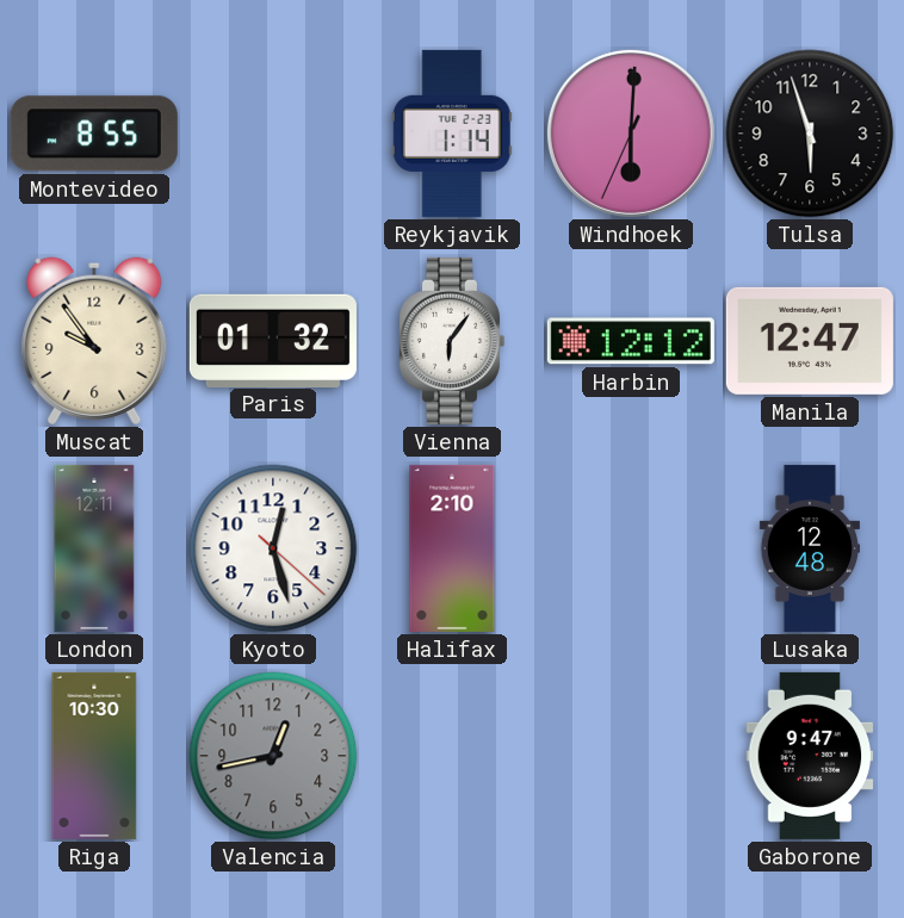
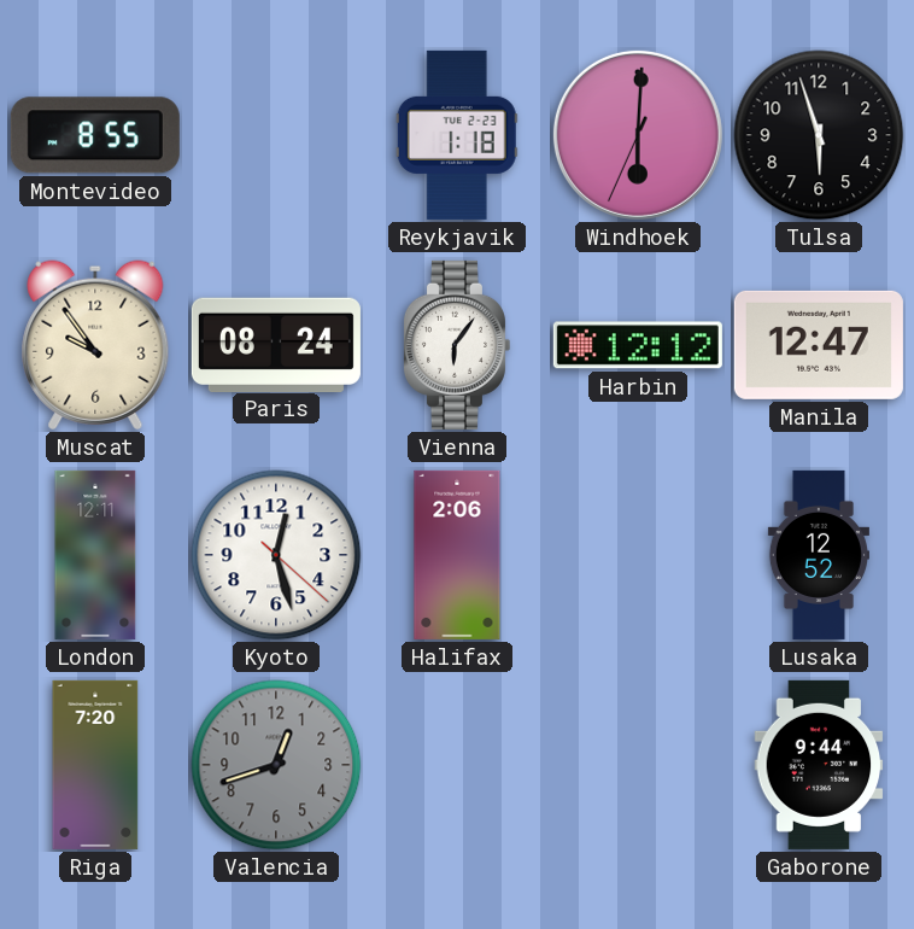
Reykjavik: 1:14 -> 1:18 (457, 135)
Paris: 01:32 -> 08:24 (276, 344)
Halifax: 2:10 -> 2:06 (457, 555)
Lusaka: 12:48 -> 12:52 (819, 555)
Riga: 10:30 -> 7:20 (95, 765)
Valencia: 12:43 -> 12:42 (276, 765)
Gaborone: 9:47 -> 9:44 (819, 765)
